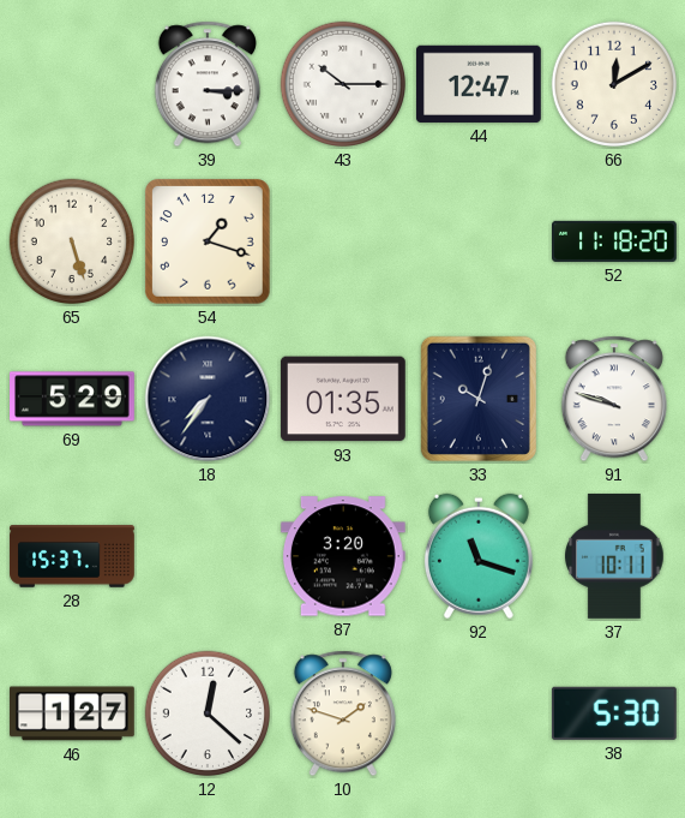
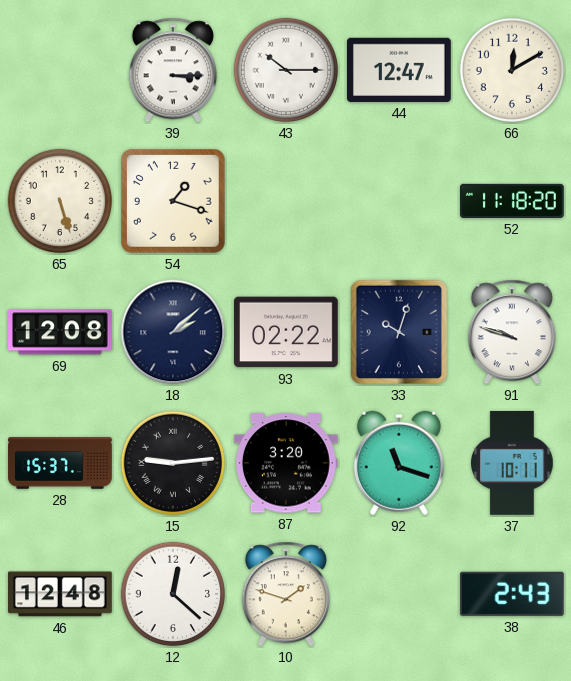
69: 5:29 -> 12:08 (61, 332)
18: 7:36 -> 2:08 (173, 332)
93: 01:35 -> 02:22 (286, 332)
15: none -> 9:14 (173, 463)
46: 1:27 -> 12:48 (61, 594)
38: 5:30 -> 2:43 (512, 594)
